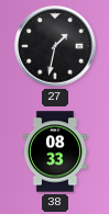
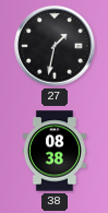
38: 08:33 -> 08:38 (55, 151)
